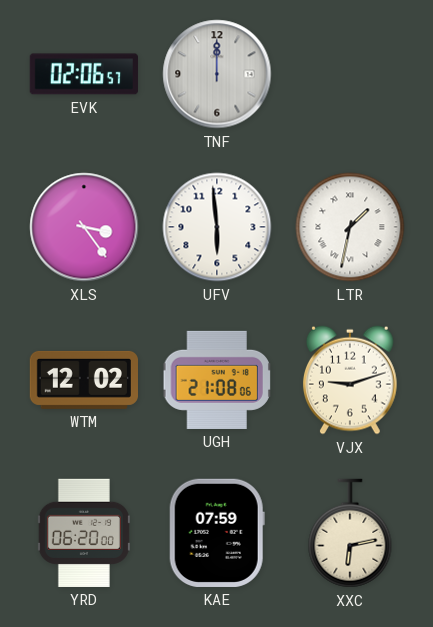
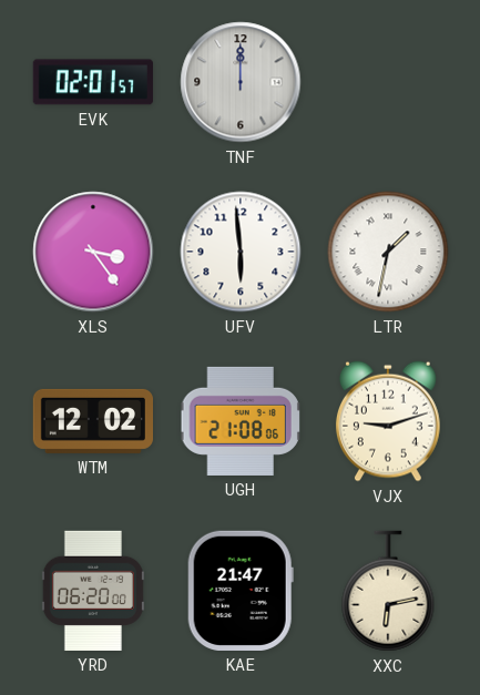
EVK: 02:06 -> 02:01 (93, 82)
KAE: 07:59 -> 21:47 (241, 591)
